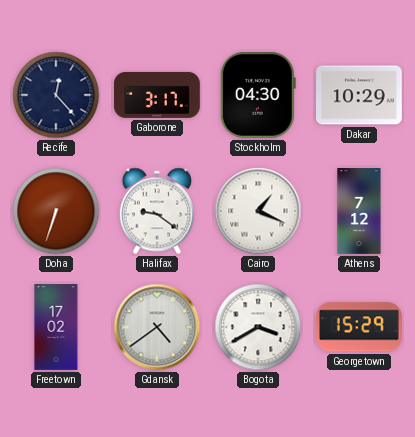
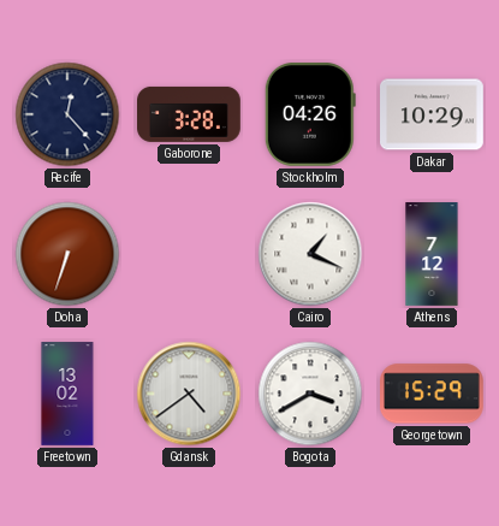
Gaborone: 3:17 -> 3:28 (190, 114)
Stockholm: 04:30 -> 04:26 (310, 114)
Halifax: 9:21 -> none (156, 211)
Freetown: 17:02 -> 13:02 (67, 394)
